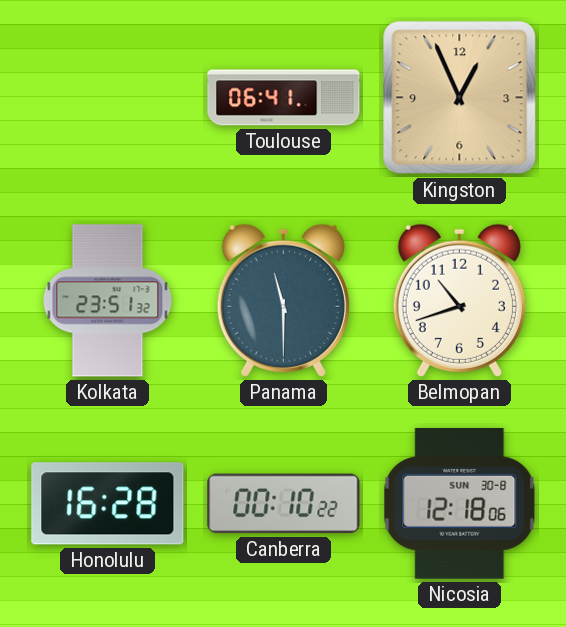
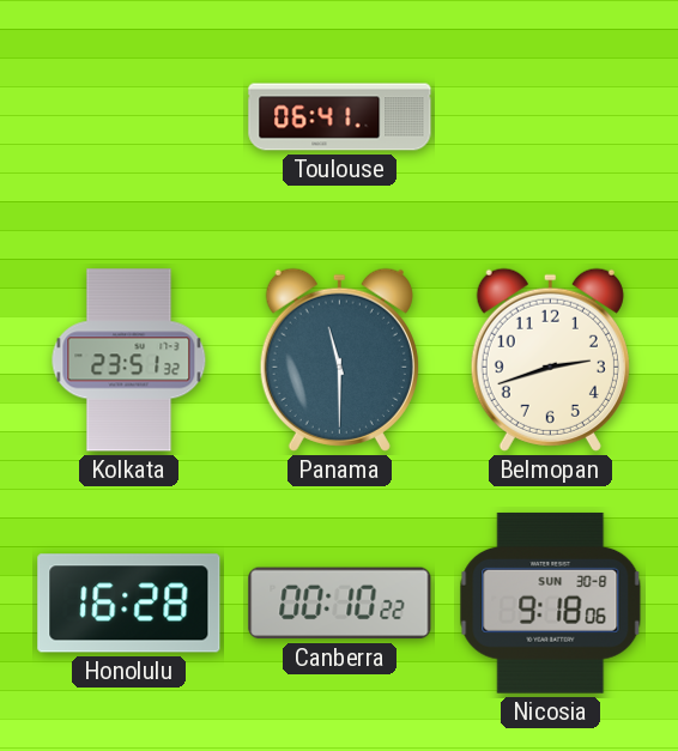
Kingston: 12:56 -> none (460, 98)
Belmopan: 10:42 -> 2:42 (550, 359)
Nicosia: 12:18 -> 9:18 (551, 602)
